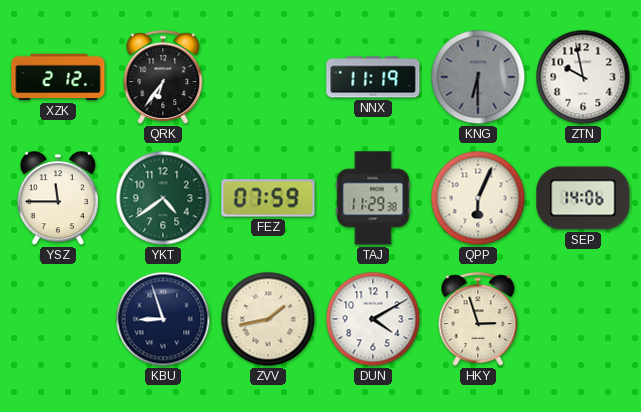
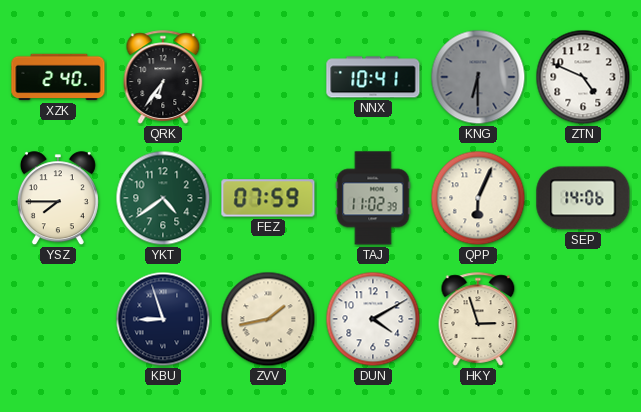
XZK: 2:12 -> 2:40 (58, 77)
NNX: 11:19 -> 10:41 (373, 77)
ZTN: 9:58 -> 4:49 (583, 77)
YSZ: 11:45 -> 7:45 (58, 199)
TAJ: 11:29 -> 11:02 (373, 198)
